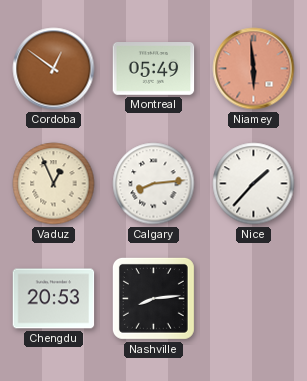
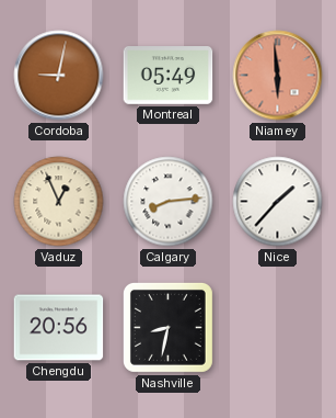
Cordoba: 12:51 -> 9:02 (59, 76)
Chengdu: 20:53 -> 20:56 (59, 328)
Nashville: 8:14 -> 8:32 (167, 327)
